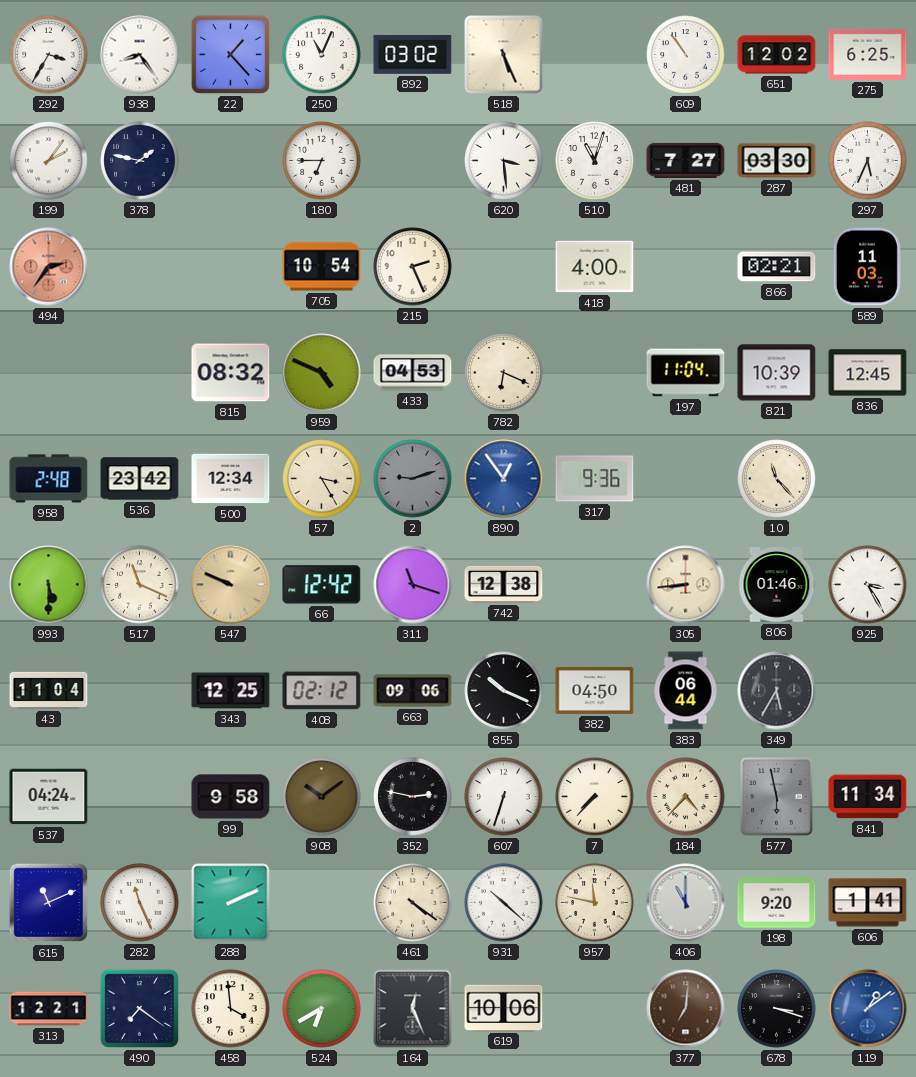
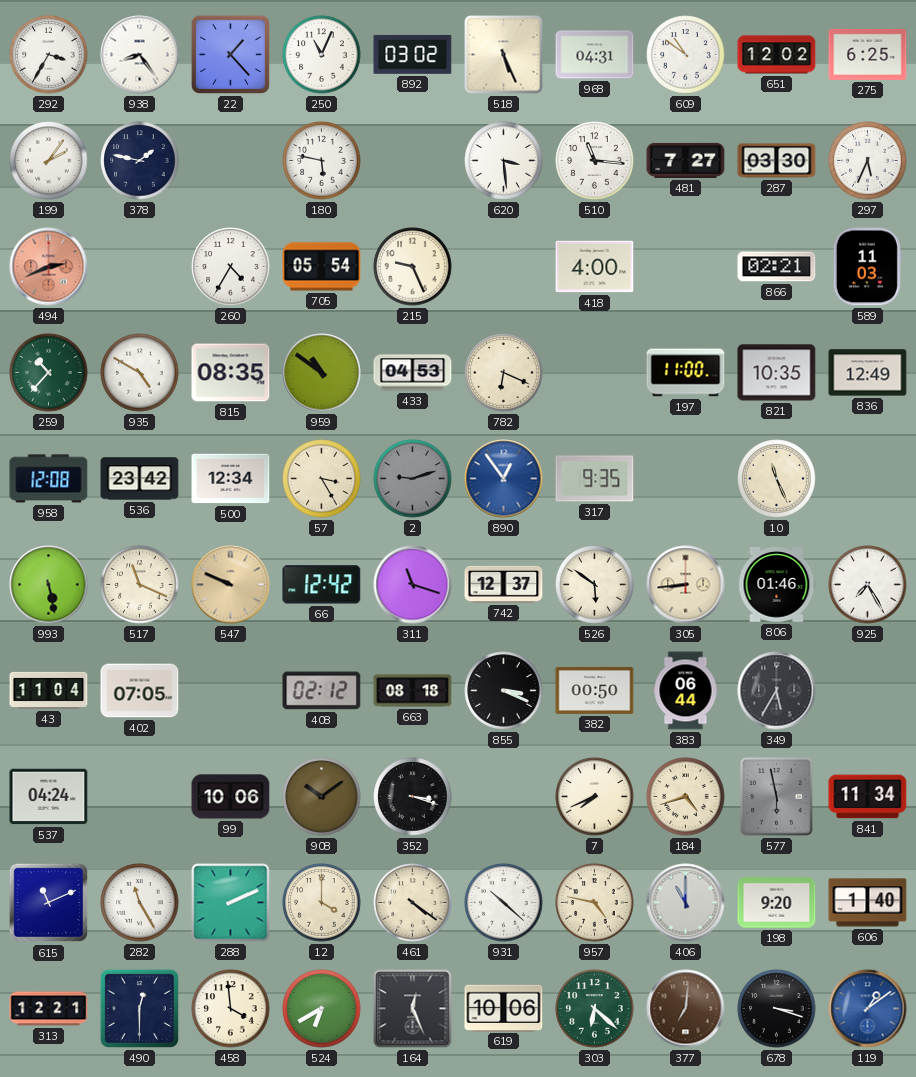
968: none -> 04:31 (595, 55)
609: 10:54 -> 10:51 (686, 55)
180: 6:45 -> 5:47 (322, 161)
510: 11:03 -> 11:16 (595, 161)
494: 2:36 -> 2:41 (49, 267)
260: none -> 4:35 (231, 267)
705: 10:54 -> 05:54 (322, 267)
215: 2:26 -> 9:26 (413, 267)
259: none -> 10:37 (49, 373)
935: none -> 4:50 (140, 373)
815: 08:32 -> 08:35 (231, 373)
959: 4:49 -> 10:51 (322, 373)
197: 11:04 -> 11:00 (686, 373)
821: 10:39 -> 10:35 (777, 373)
836: 12:45 -> 12:49 (868, 373)
958: 2:48 -> 12:08 (49, 479)
317: 9:36 -> 9:35 (595, 479)
10: 11:23 -> 11:26 (777, 479)
993: 5:30 -> 5:28 (49, 585)
742: 12:38 -> 12:37 (504, 584)
526: none -> 5:51 (595, 585)
925: 3:25 -> 7:25 (868, 585)
402: none -> 07:05 (140, 691)
343: 12:25 -> none (231, 691)
663: 09:06 -> 08:18 (413, 691)
855: 10:19 -> 3:19 (504, 691)
382: 04:50 -> 00:50 (595, 690)
99: 9:58 -> 10:06 (231, 797)
352: 2:47 -> 3:18 (413, 797)
607: 6:33 -> none (504, 797)
7: 7:37 -> 7:41 (595, 797)
184: 4:37 -> 4:42 (686, 797)
282: 11:26 -> 11:25 (140, 903)
12: none -> 4:00 (322, 903)
957: 11:47 -> 4:47 (595, 903)
606: 1:41 -> 1:40 (868, 903)
490: 7:21 -> 12:30 (139, 1008)
303: none -> 6:22 (595, 1009)
